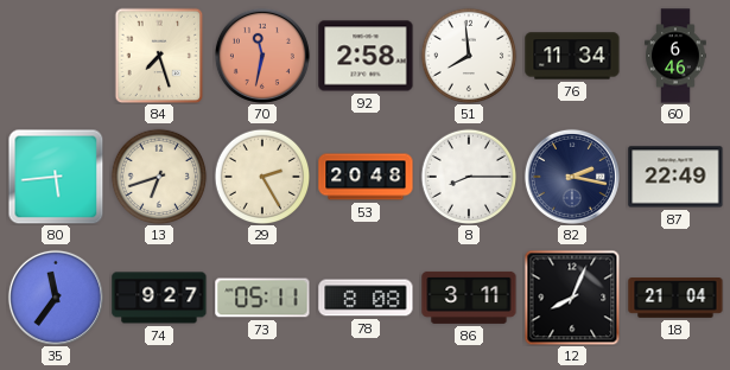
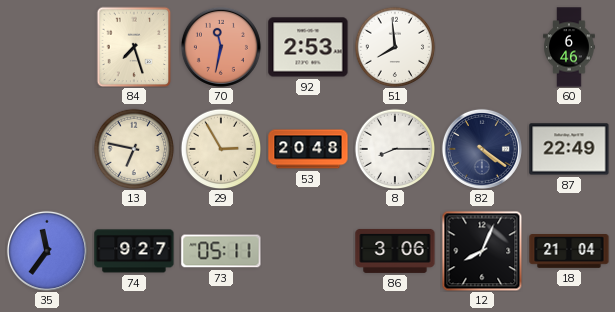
92: 2:58 -> 2:53 (308, 47)
76: 11:34 -> none (572, 56)
80: 5:44 -> none (56, 177)
13: 6:42 -> 6:47 (134, 149)
29: 2:25 -> 2:55 (221, 149)
82: 2:17 -> 4:21 (482, 149)
78: 8:08 -> none (366, 298)
86: 3:11 -> 3:06 (395, 251)
